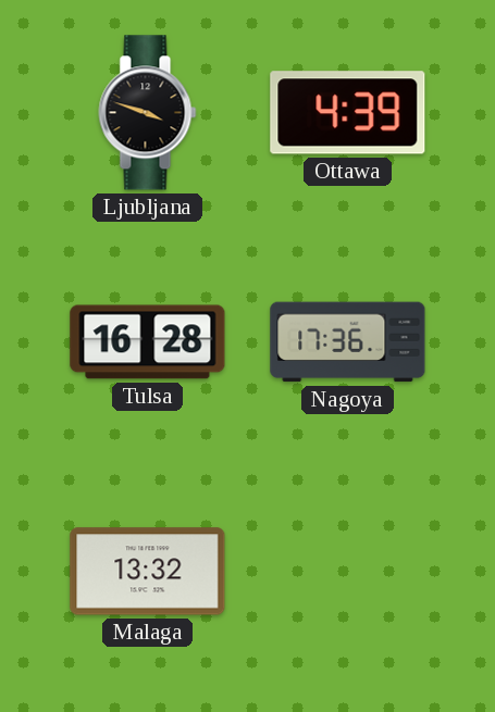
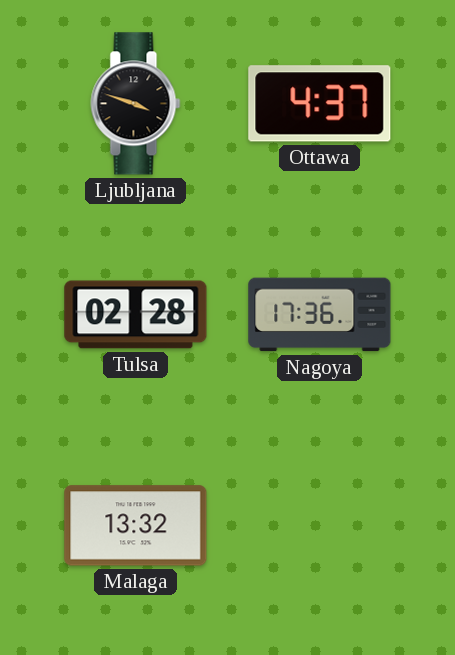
Ottawa: 4:39 -> 4:37 (320, 104)
Tulsa: 16:28 -> 02:28 (136, 315)
